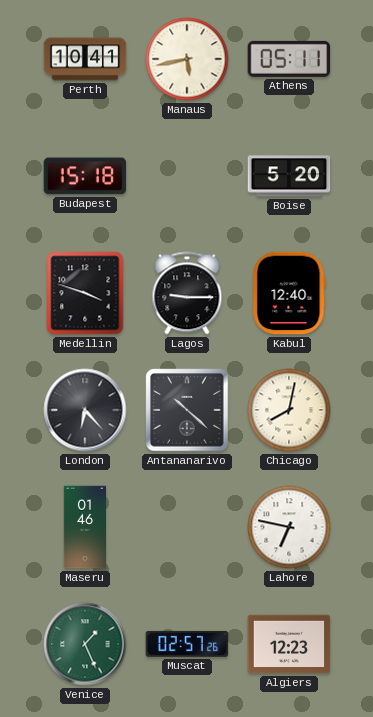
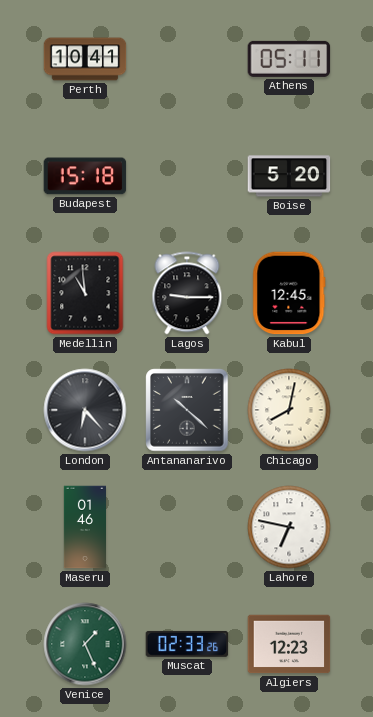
Manaus: 5:43 -> none (187, 59)
Medellin: 3:48 -> 10:59 (85, 293)
Kabul: 12:40 -> 12:45 (289, 293)
Muscat: 02:57 -> 02:33 (187, 644)
